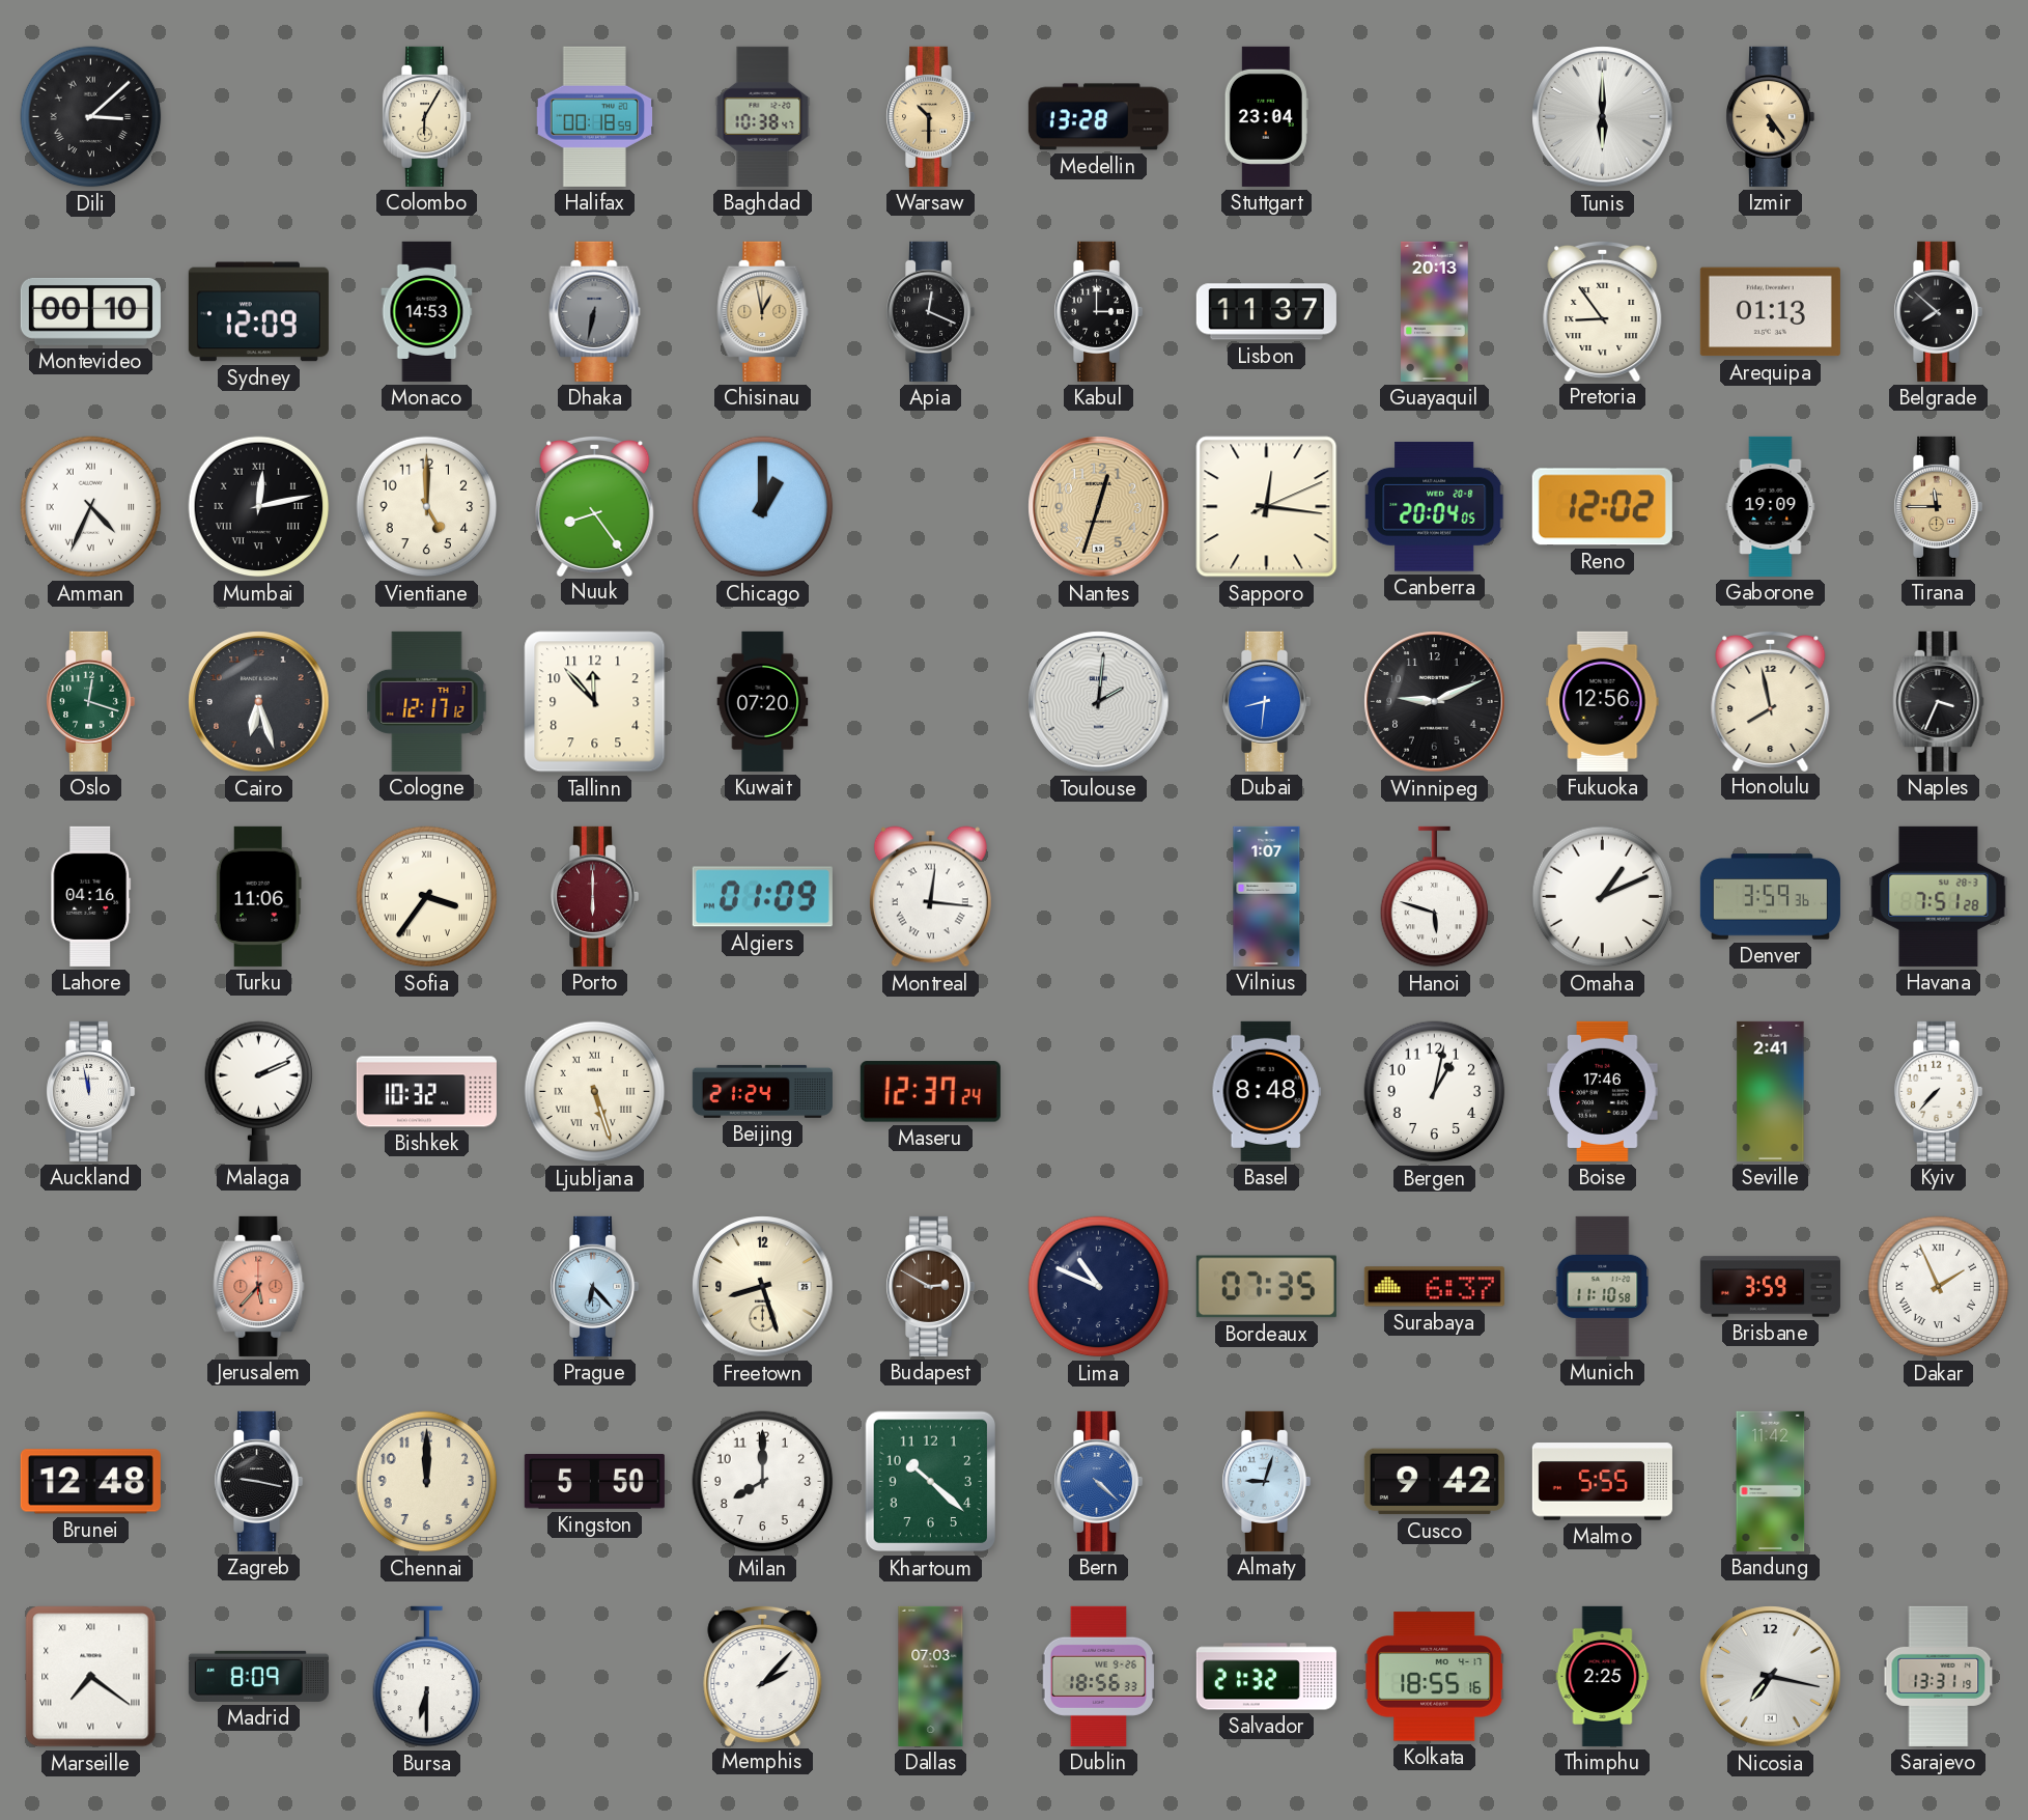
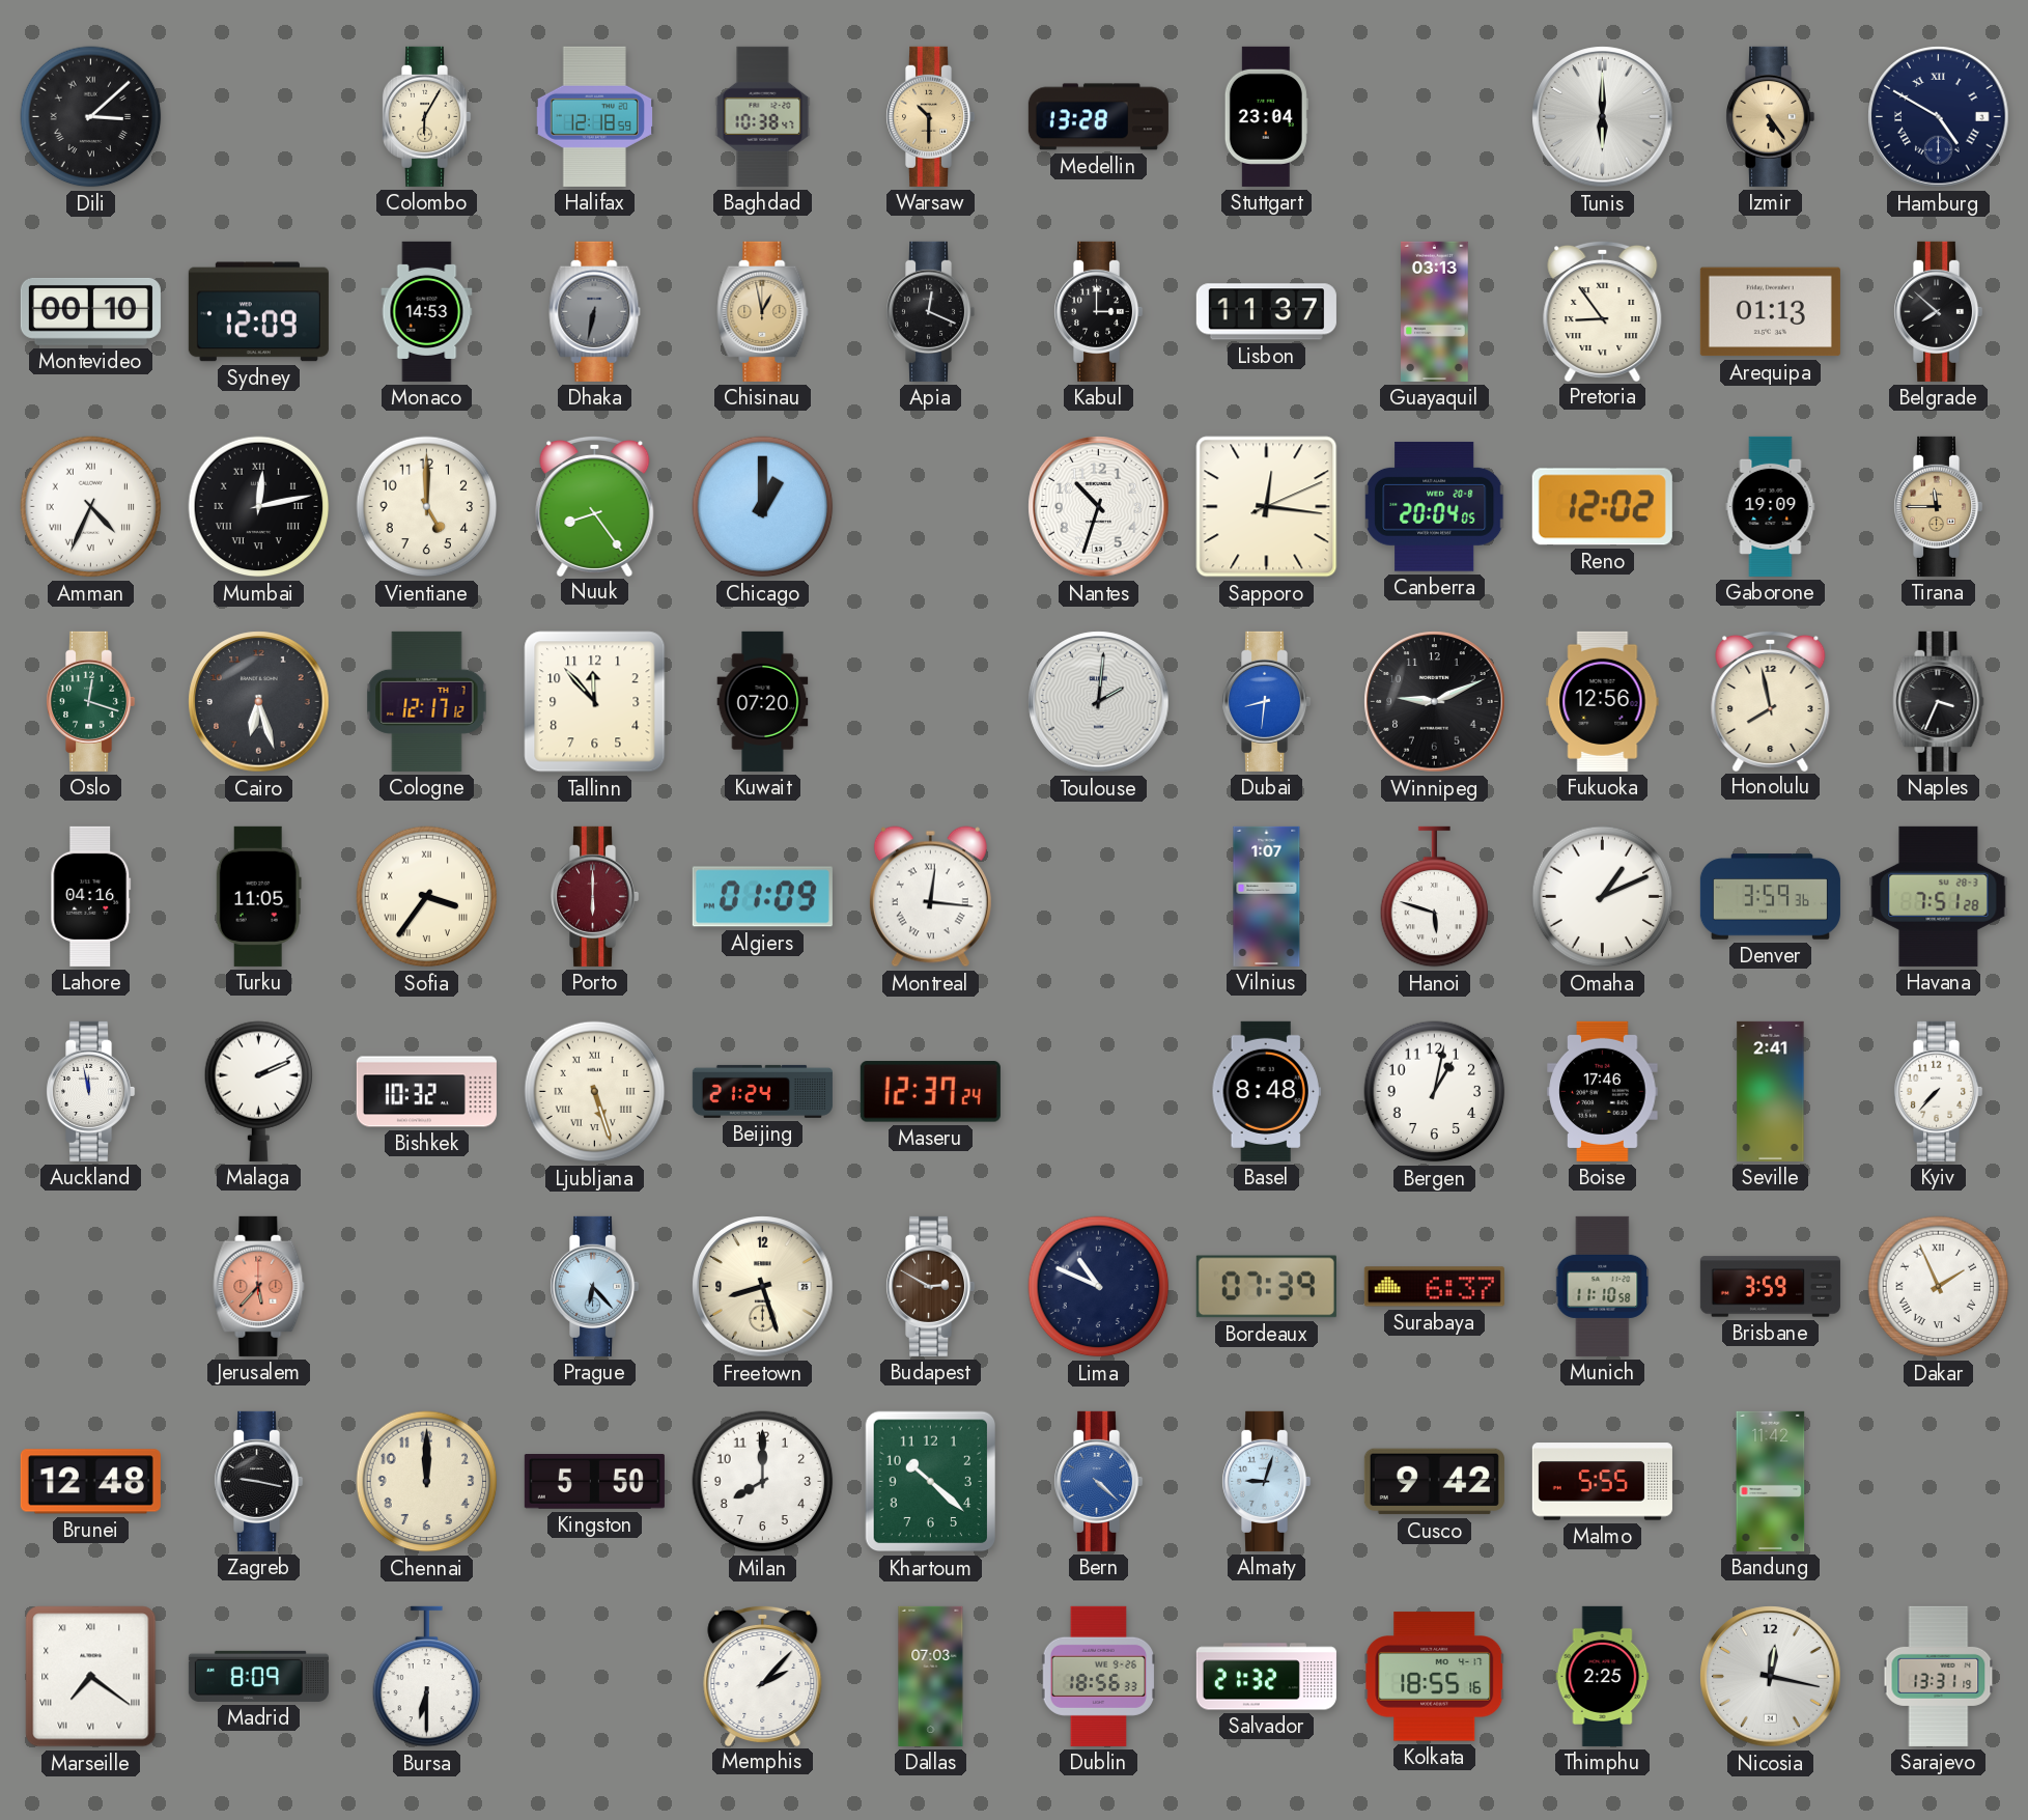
Halifax: 00:18 -> 12:18 (595, 116)
Hamburg: none -> 4:50 (1939, 117)
Guayaquil: 20:13 -> 03:13 (1435, 311)
Nantes: 12:33 -> 10:33 (1099, 507)
Nantes dial: champagne -> white (1099, 507)
Turku: 11:06 -> 11:05 (258, 896)
Bordeaux: 07:35 -> 07:39 (1266, 1287)
Nicosia: 7:17 -> 12:17 (1771, 1677)
